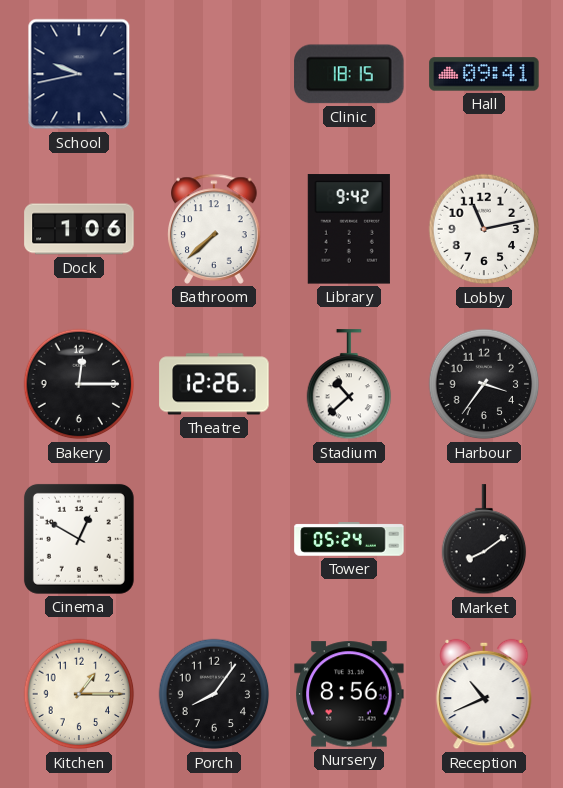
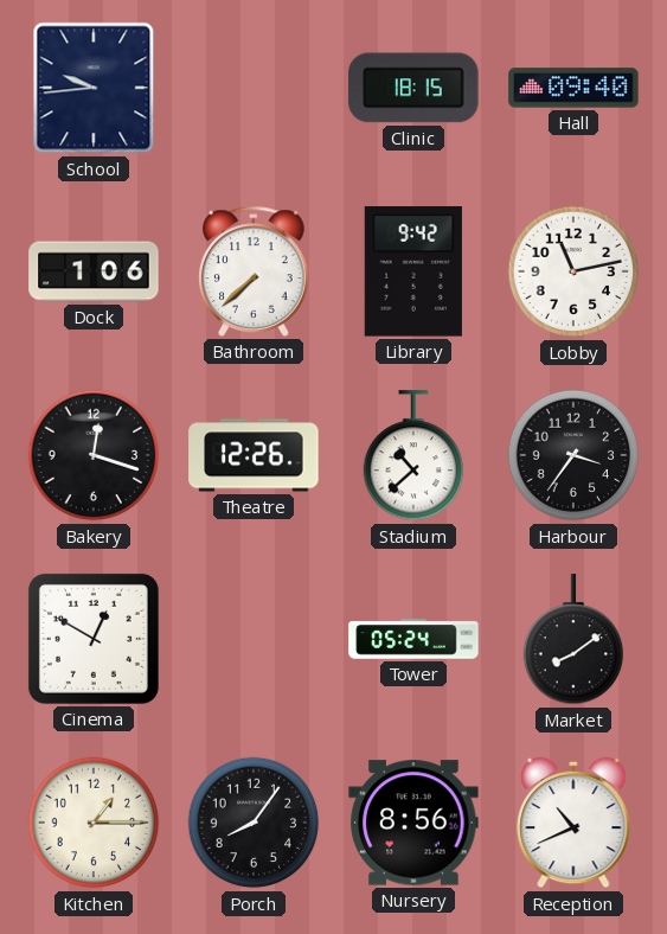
School: 9:43 -> 9:44 (94, 88)
Hall: 09:41 -> 09:40 (573, 88)
Bakery: 12:15 -> 12:18 (94, 455)
